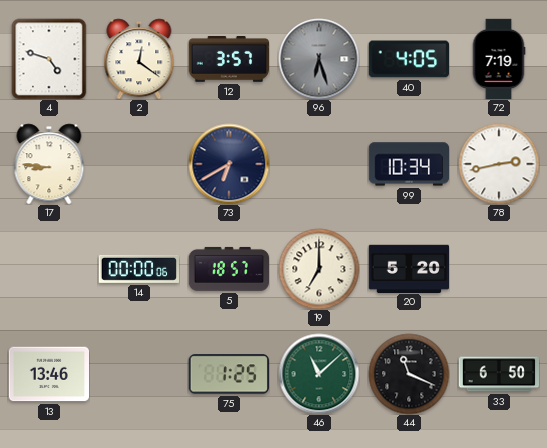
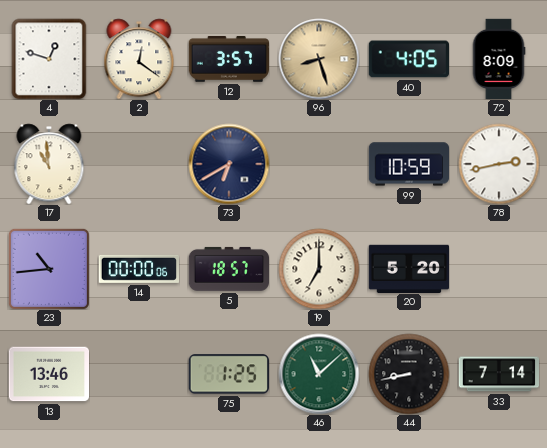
4: 4:48 -> 12:48 (49, 59)
96: 6:27 -> 8:27 (319, 59)
96 dial: grey -> champagne (319, 59)
72: 7:19 -> 8:09 (499, 59)
17: 8:46 -> 10:59 (49, 164)
99: 10:34 -> 10:59 (409, 164)
23: none -> 10:44 (49, 269)
44: 11:19 -> 8:43 (409, 374)
33: 6:50 -> 7:14 (498, 374)
